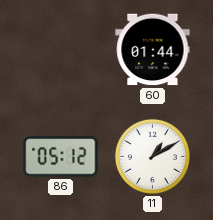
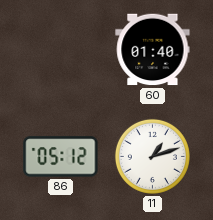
60: 01:44 -> 01:40 (153, 50)
11: 1:10 -> 1:12 (152, 156)
